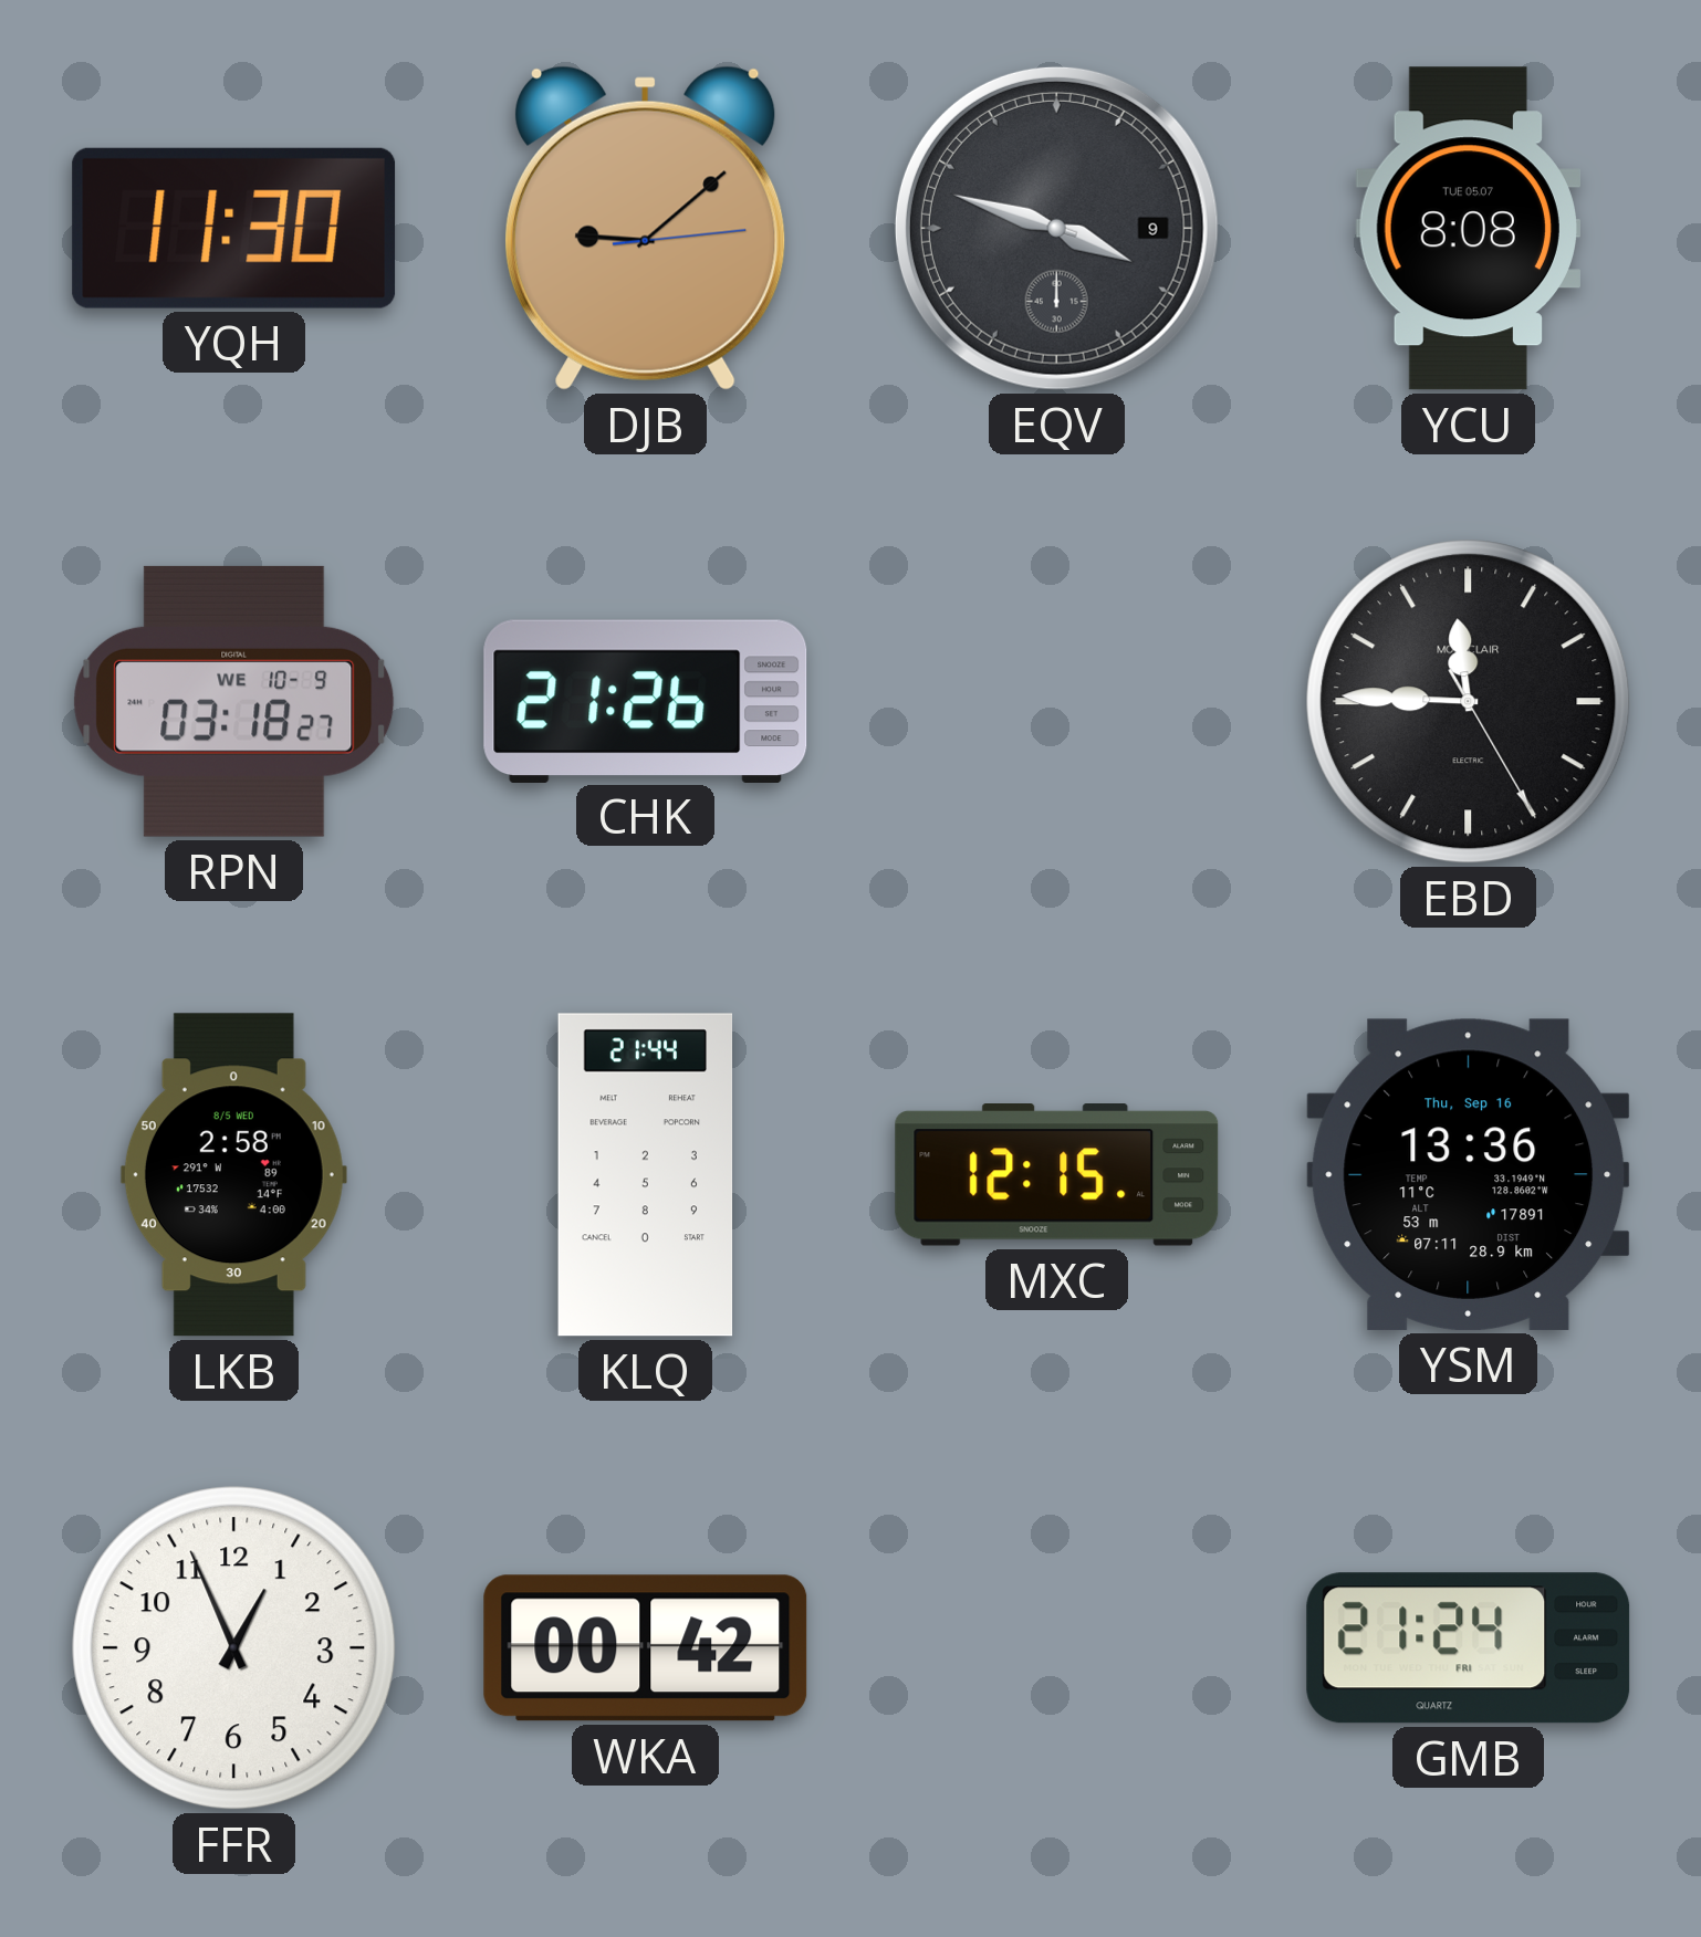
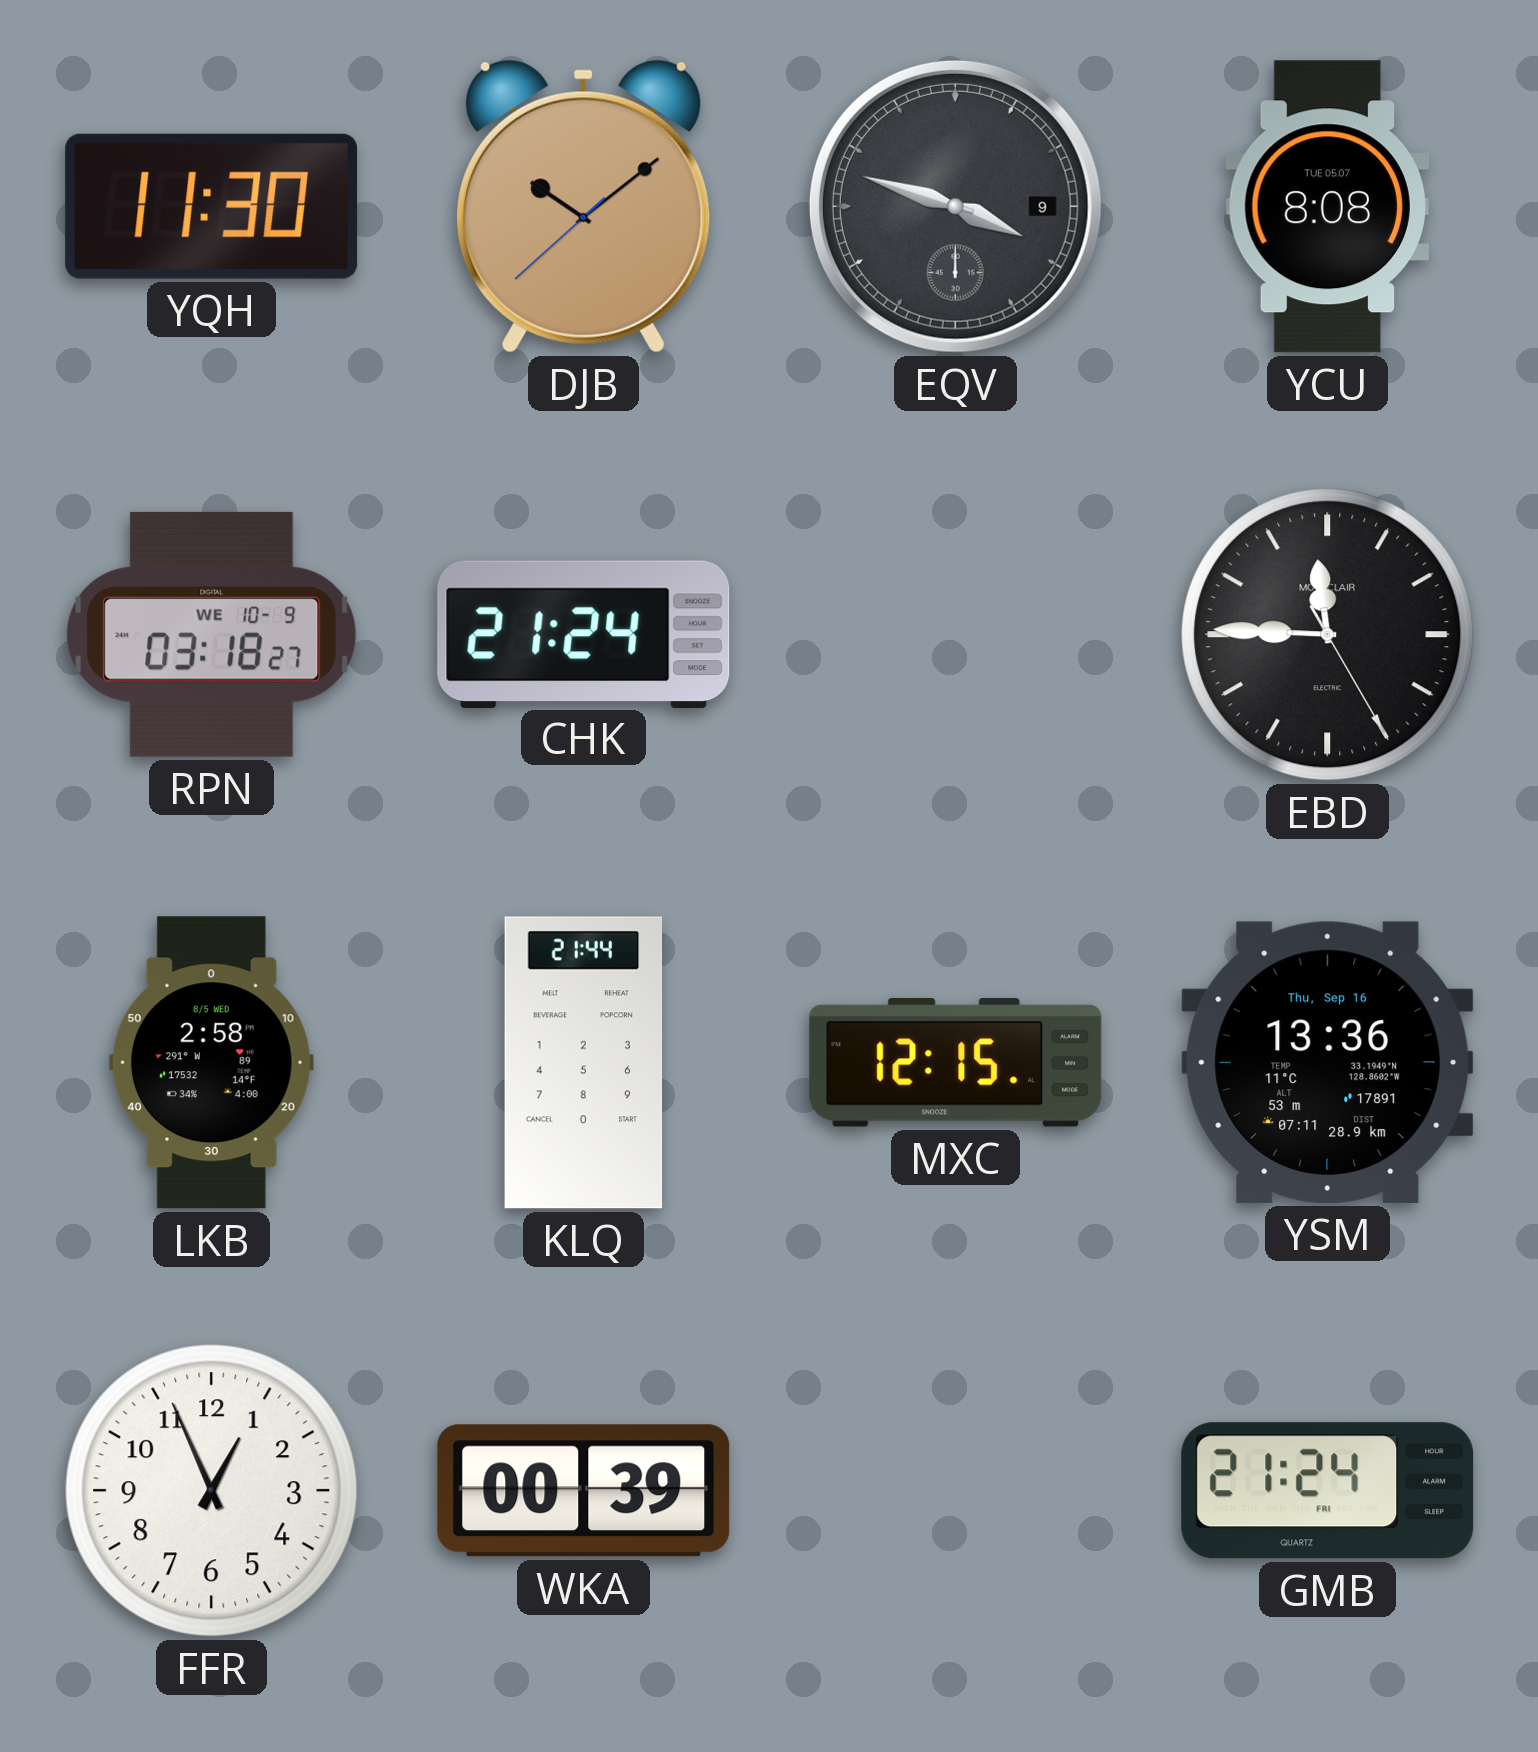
DJB: 9:08 -> 10:08 (584, 206)
CHK: 21:26 -> 21:24 (584, 634)
WKA: 00:42 -> 00:39 (584, 1491)
